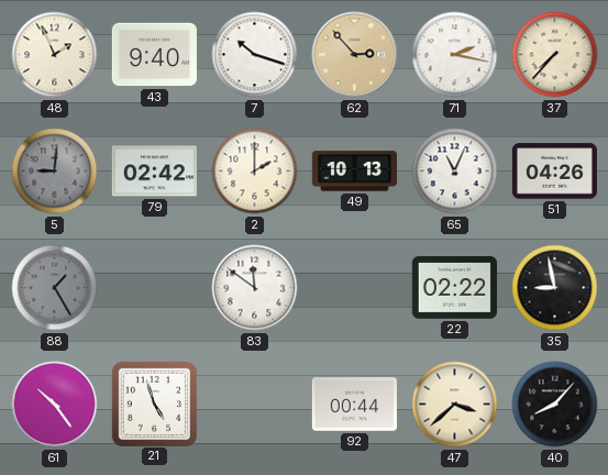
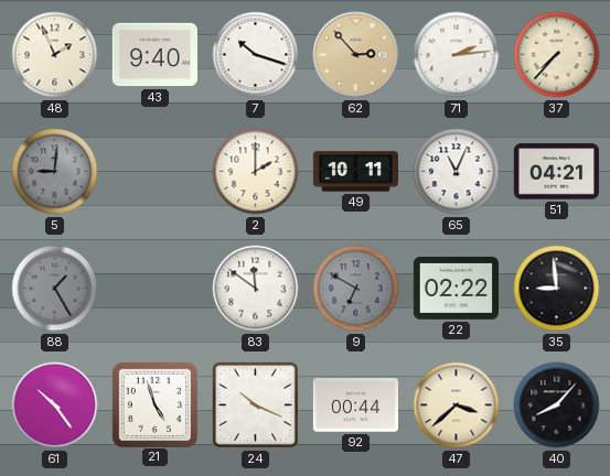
71: 2:17 -> 2:14 (457, 55)
79: 02:42 -> none (154, 172)
49: 10:13 -> 10:11 (355, 172)
51: 04:26 -> 04:21 (556, 172)
9: none -> 6:50 (356, 289)
35: 8:58 -> 8:59 (557, 289)
24: none -> 10:19 (256, 405)
